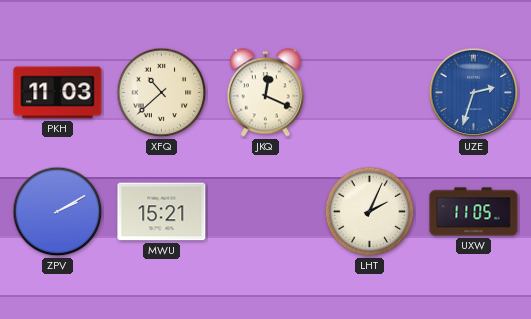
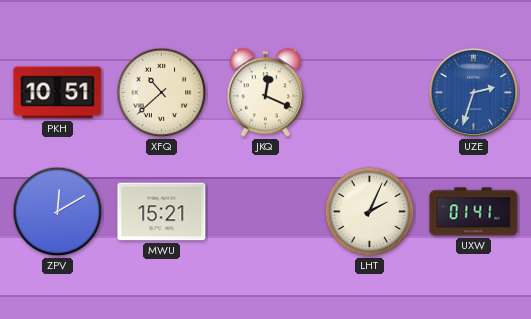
PKH: 11:03 -> 10:51 (58, 93)
ZPV: 2:10 -> 12:10 (58, 212)
UXW: 11:05 -> 01:41 (474, 212)
